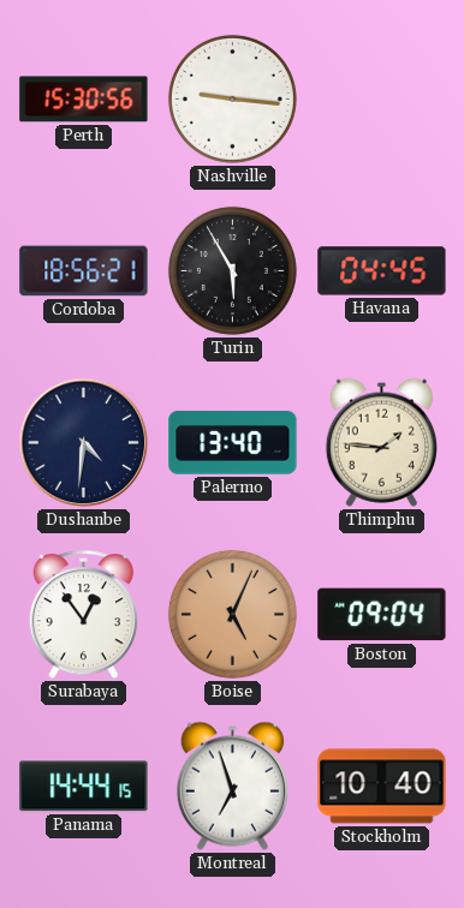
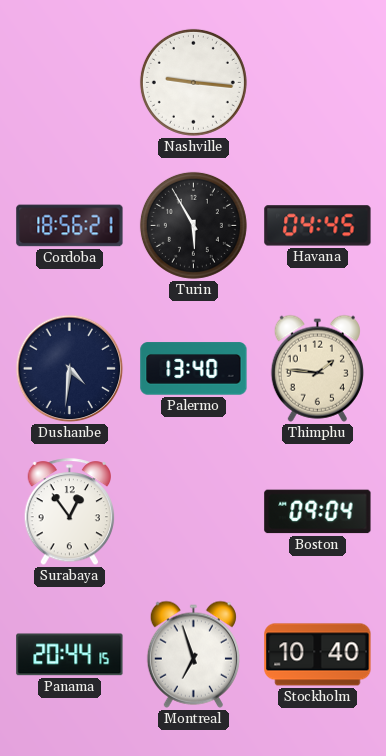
Perth: 15:30 -> none (84, 100)
Boise: 5:04 -> none (232, 614)
Panama: 14:44 -> 20:44 (70, 655)
